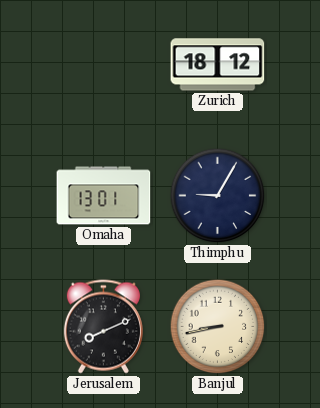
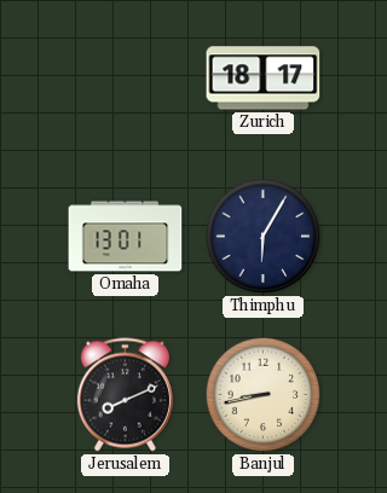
Zurich: 18:12 -> 18:17 (264, 79)
Thimphu: 9:05 -> 6:05 (264, 237)
